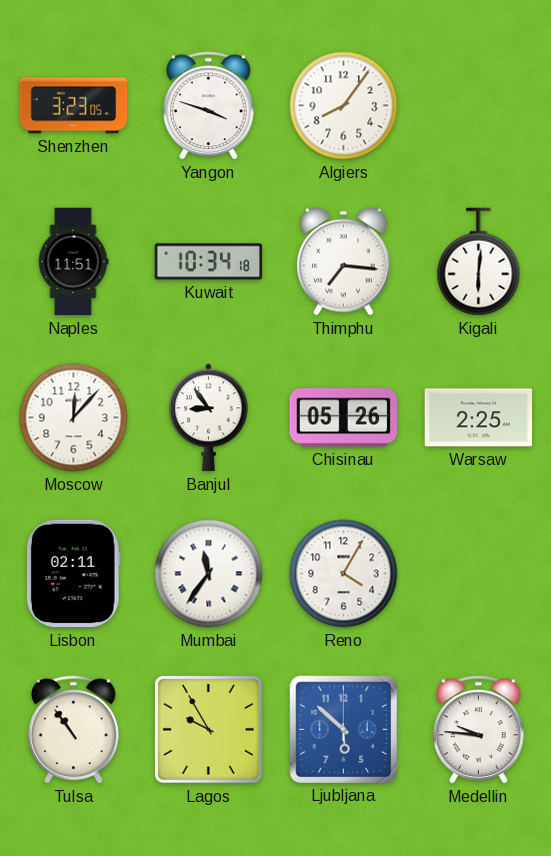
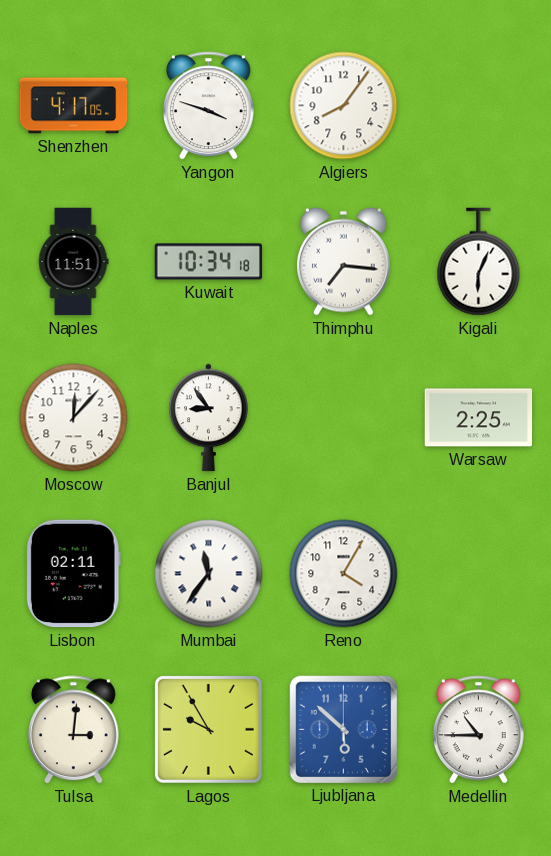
Shenzhen: 3:23 -> 4:17 (74, 106)
Kigali: 6:01 -> 6:04 (479, 262)
Chisinau: 05:26 -> none (344, 418)
Tulsa: 10:54 -> 3:01 (73, 730)
Medellin: 9:46 -> 10:45 (478, 730)
